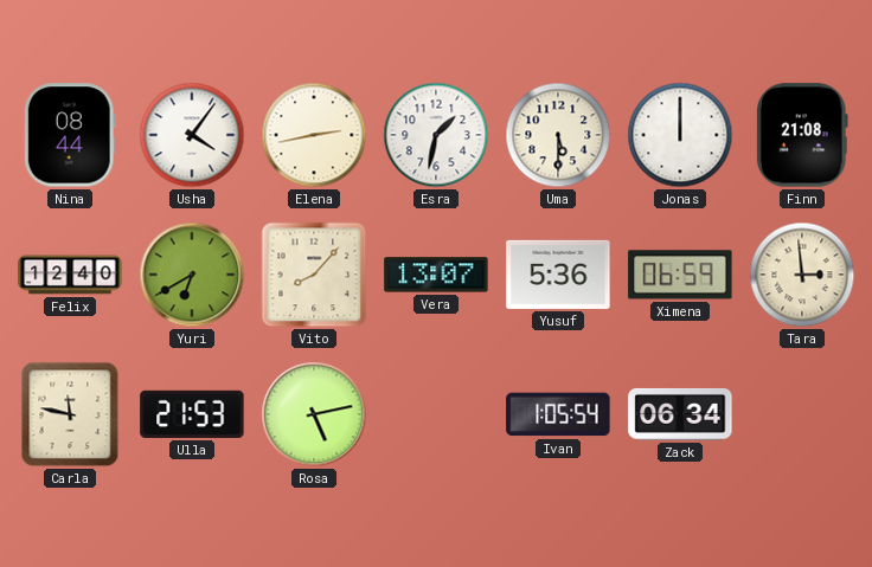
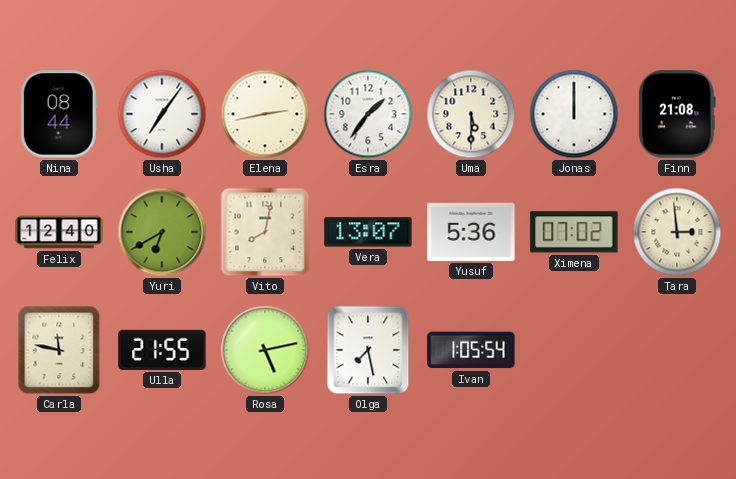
Usha: 4:06 -> 7:06 (162, 114)
Esra: 1:32 -> 1:36 (368, 114)
Vito: 8:07 -> 8:02 (265, 232)
Ximena: 06:59 -> 07:02 (574, 232)
Ulla: 21:53 -> 21:55 (162, 350)
Olga: none -> 7:28 (368, 350)
Zack: 06:34 -> none (680, 414)
